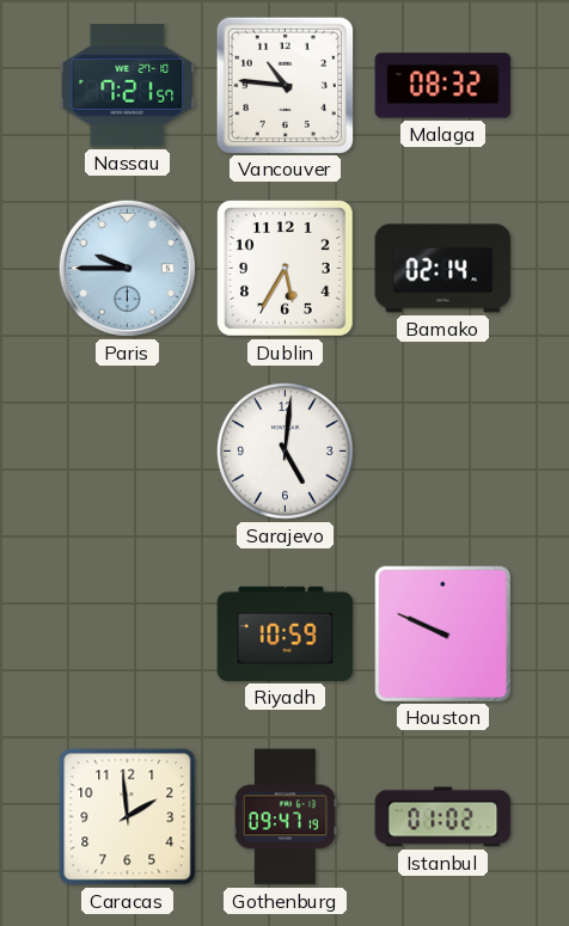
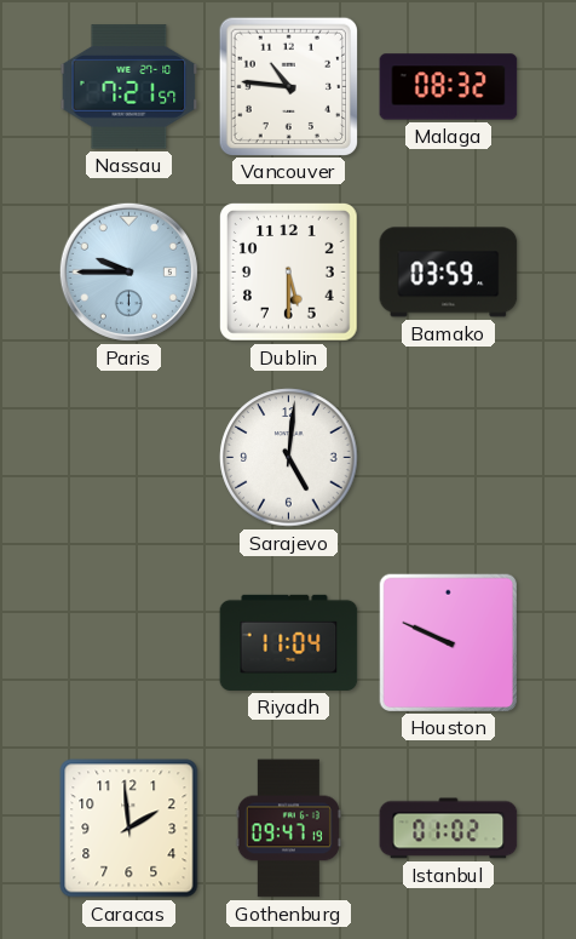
Dublin: 5:35 -> 5:30 (289, 273)
Bamako: 02:14 -> 03:59 (449, 273)
Riyadh: 10:59 -> 11:04 (289, 642)
